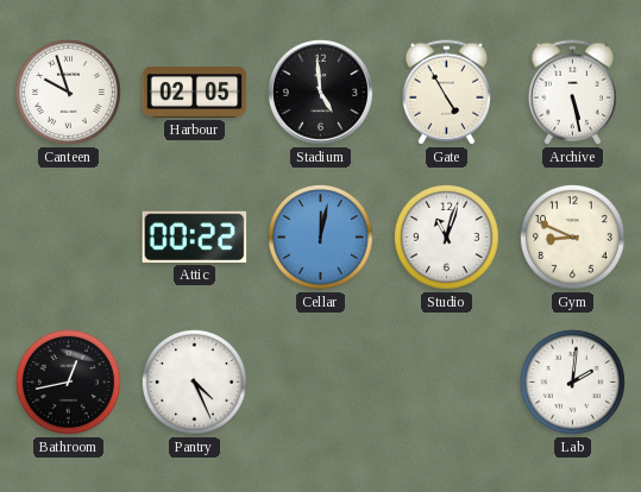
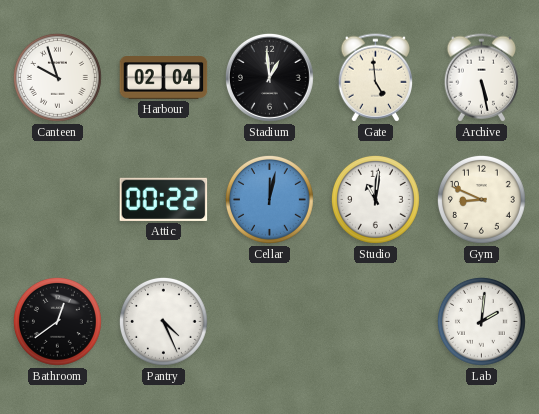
Harbour: 02:05 -> 02:04 (164, 78)
Stadium: 4:59 -> 12:59 (269, 77)
Gate: 4:55 -> 4:59 (376, 78)
Studio: 11:03 -> 11:01 (375, 199)
Bathroom: 12:43 -> 12:39 (57, 321)
